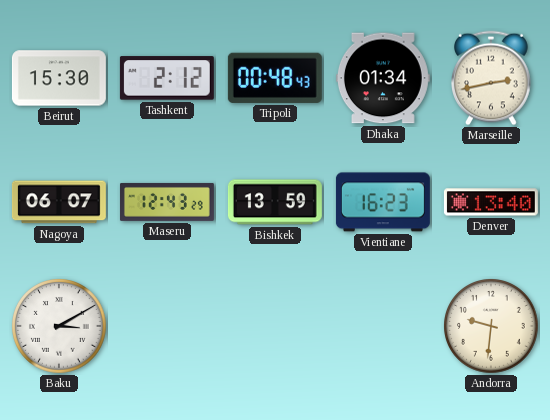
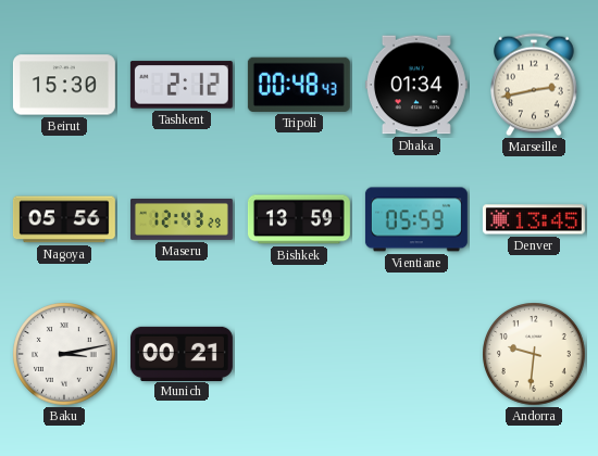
Nagoya: 06:07 -> 05:56 (64, 219)
Vientiane: 16:23 -> 05:59 (416, 219)
Denver: 13:40 -> 13:45 (534, 219)
Baku: 3:10 -> 3:13 (64, 354)
Munich: none -> 00:21 (182, 353)
